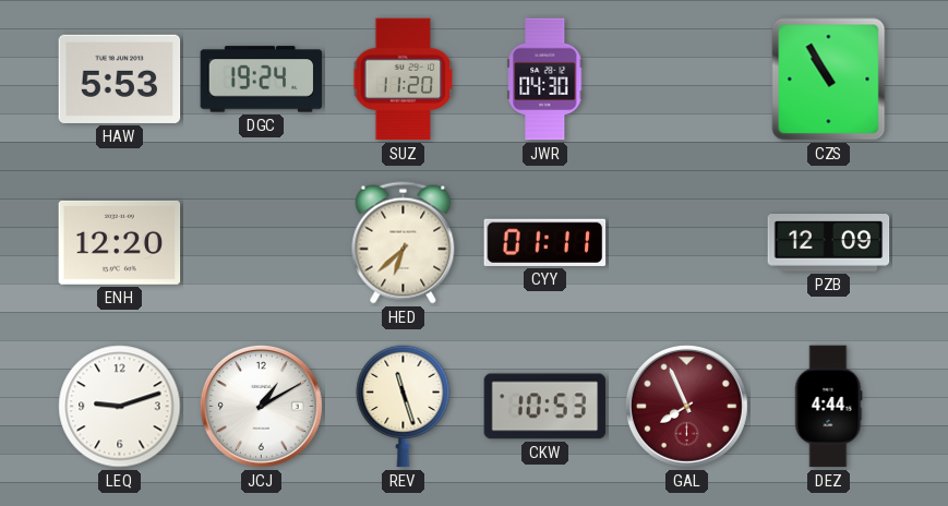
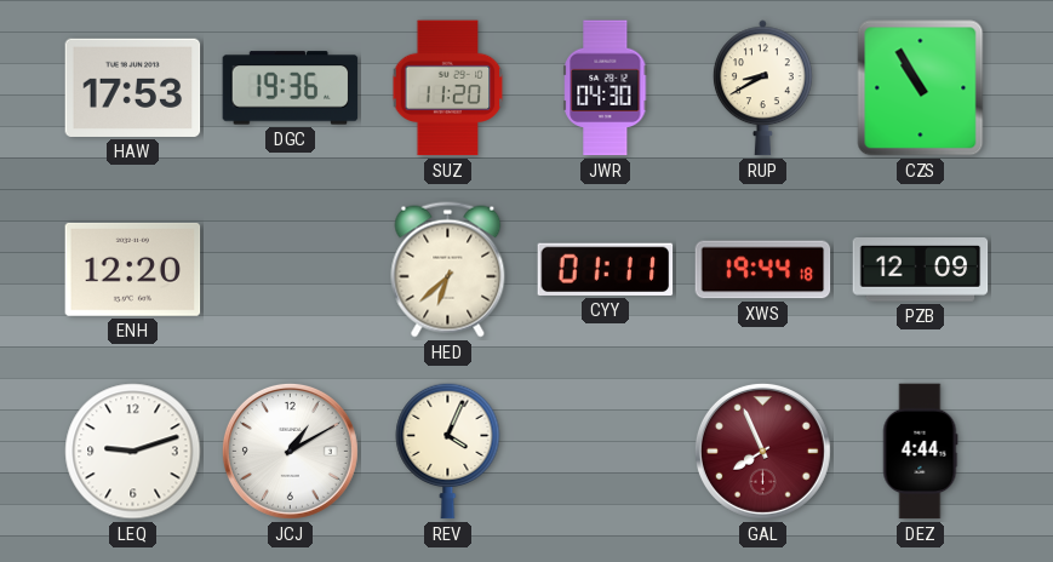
HAW: 5:53 -> 17:53 (133, 87)
DGC: 19:24 -> 19:36 (291, 88)
RUP: none -> 8:40 (763, 88)
XWS: none -> 19:44 (763, 270)
REV: 11:27 -> 4:04 (448, 451)
CKW: 10:53 -> none (545, 407)
